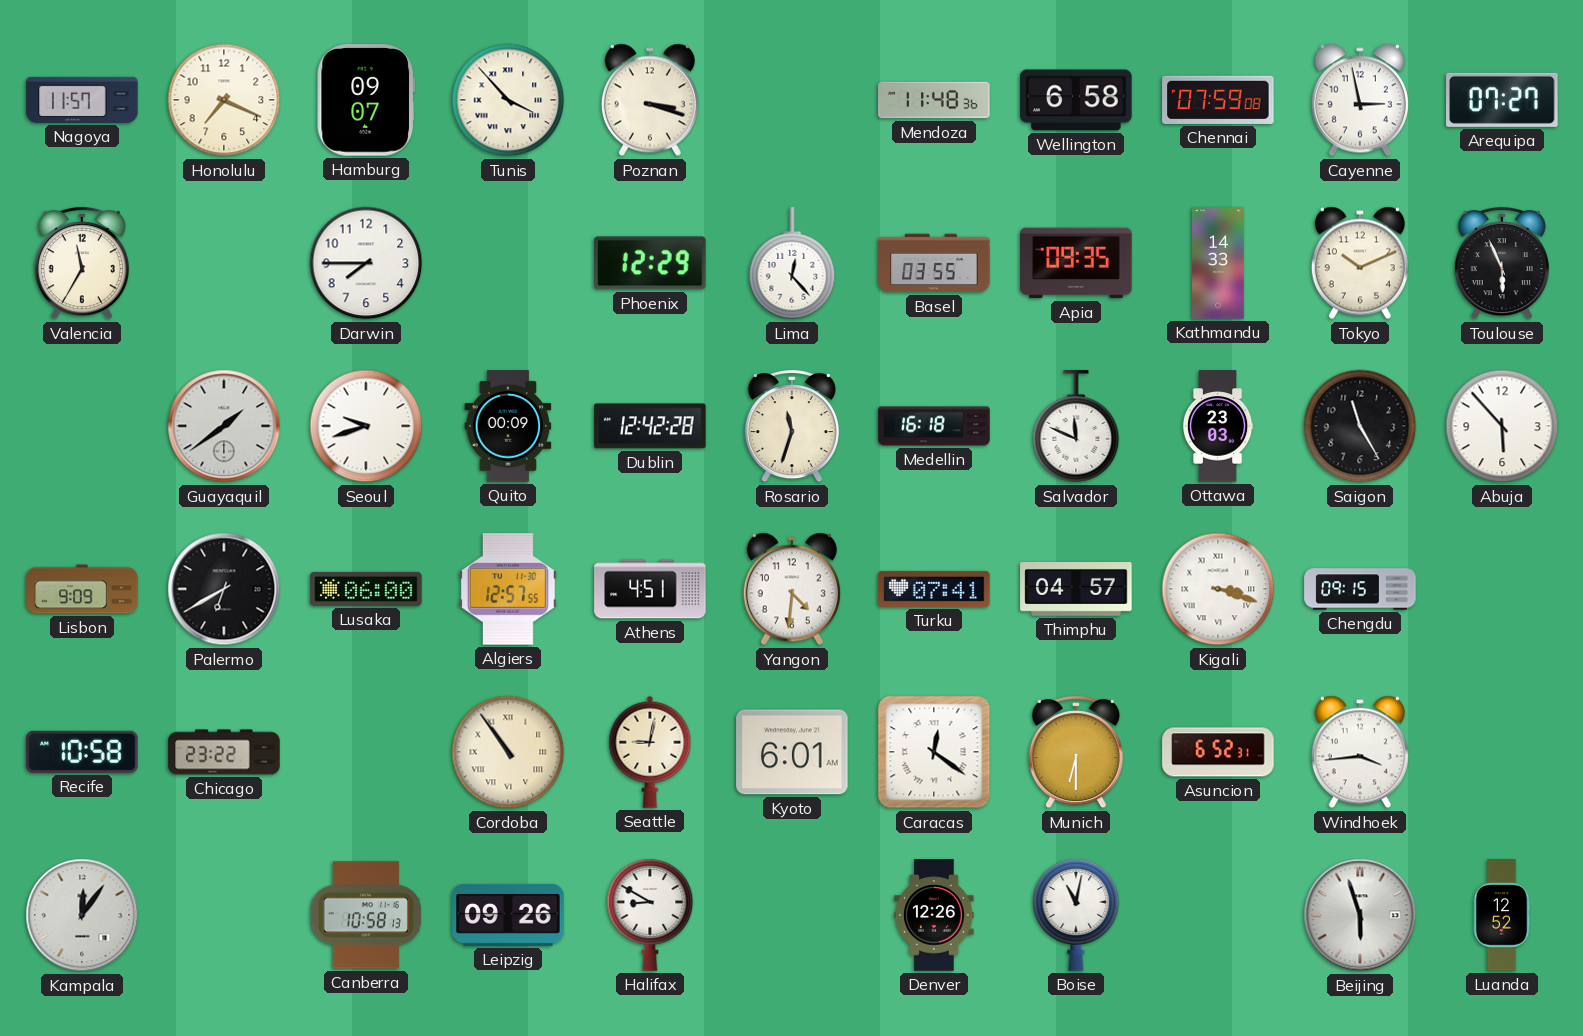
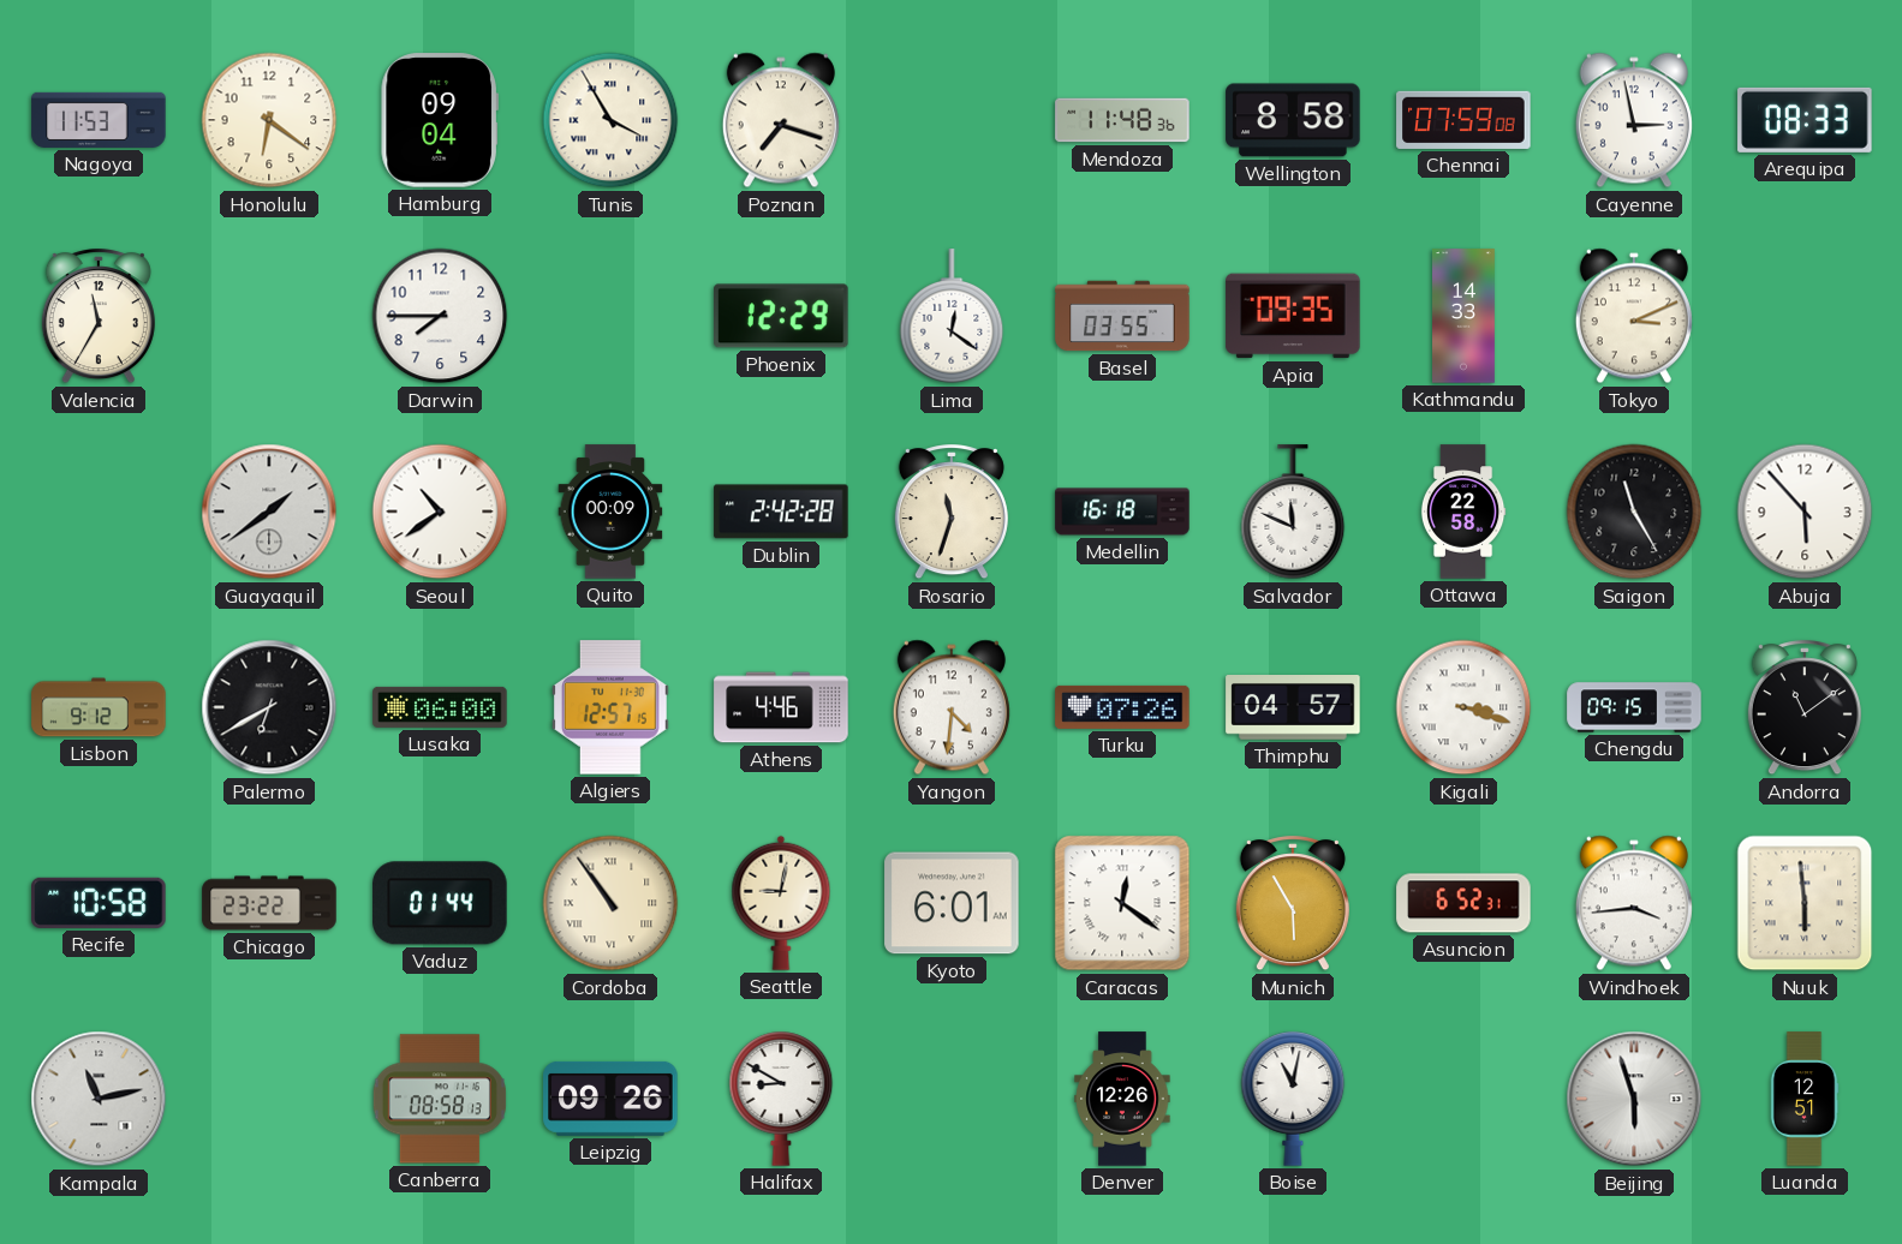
Nagoya: 11:57 -> 11:53 (99, 120)
Honolulu: 7:19 -> 6:21 (269, 120)
Hamburg: 09:07 -> 09:04 (440, 120)
Tunis: 3:53 -> 3:55 (610, 120)
Poznan: 3:18 -> 7:18 (781, 120)
Wellington: 6:58 -> 8:58 (1293, 120)
Arequipa: 07:27 -> 08:33 (1805, 120)
Lima: 12:23 -> 12:21 (952, 317)
Tokyo: 10:11 -> 3:11 (1634, 316)
Toulouse: 5:56 -> none (1502, 264)
Seoul: 9:42 -> 10:39 (440, 512)
Dublin: 12:42 -> 2:42 (781, 512)
Ottawa: 23:03 -> 22:58 (1463, 512)
Lisbon: 9:09 -> 9:12 (99, 707)
Algiers: 12:57:55 -> 12:57:15 (610, 707)
Athens: 4:51 -> 4:46 (781, 707)
Turku: 07:41 -> 07:26 (1122, 707)
Andorra: none -> 11:09 (1805, 708)
Vaduz: none -> 01:44 (440, 903)
Munich: 6:30 -> 5:55 (1293, 904)
Nuuk: none -> 5:59 (1805, 903)
Kampala: 12:06 -> 11:13 (99, 1099)
Canberra: 10:58 -> 08:58 (440, 1099)
Luanda: 12:52 -> 12:51 (1805, 1099)
